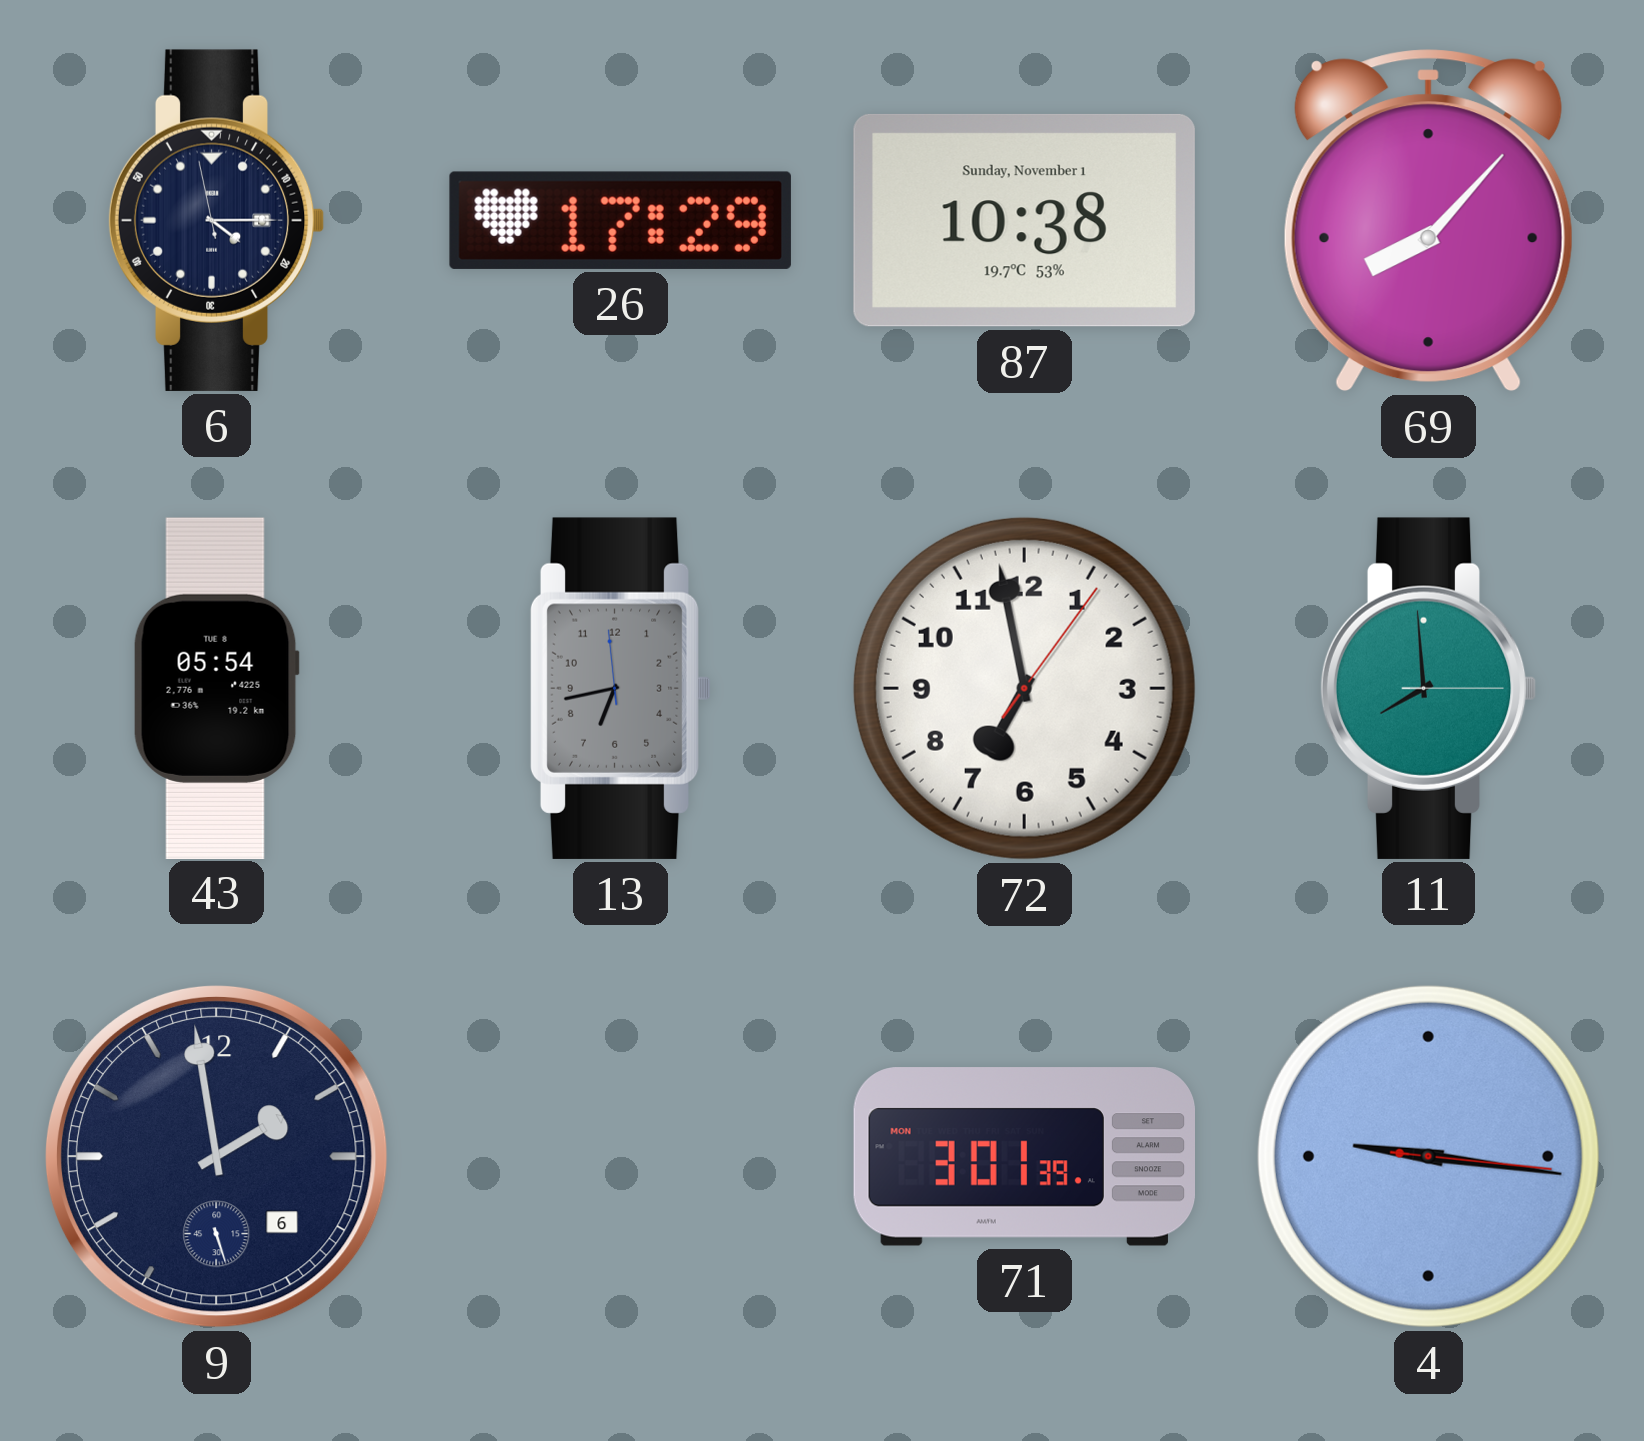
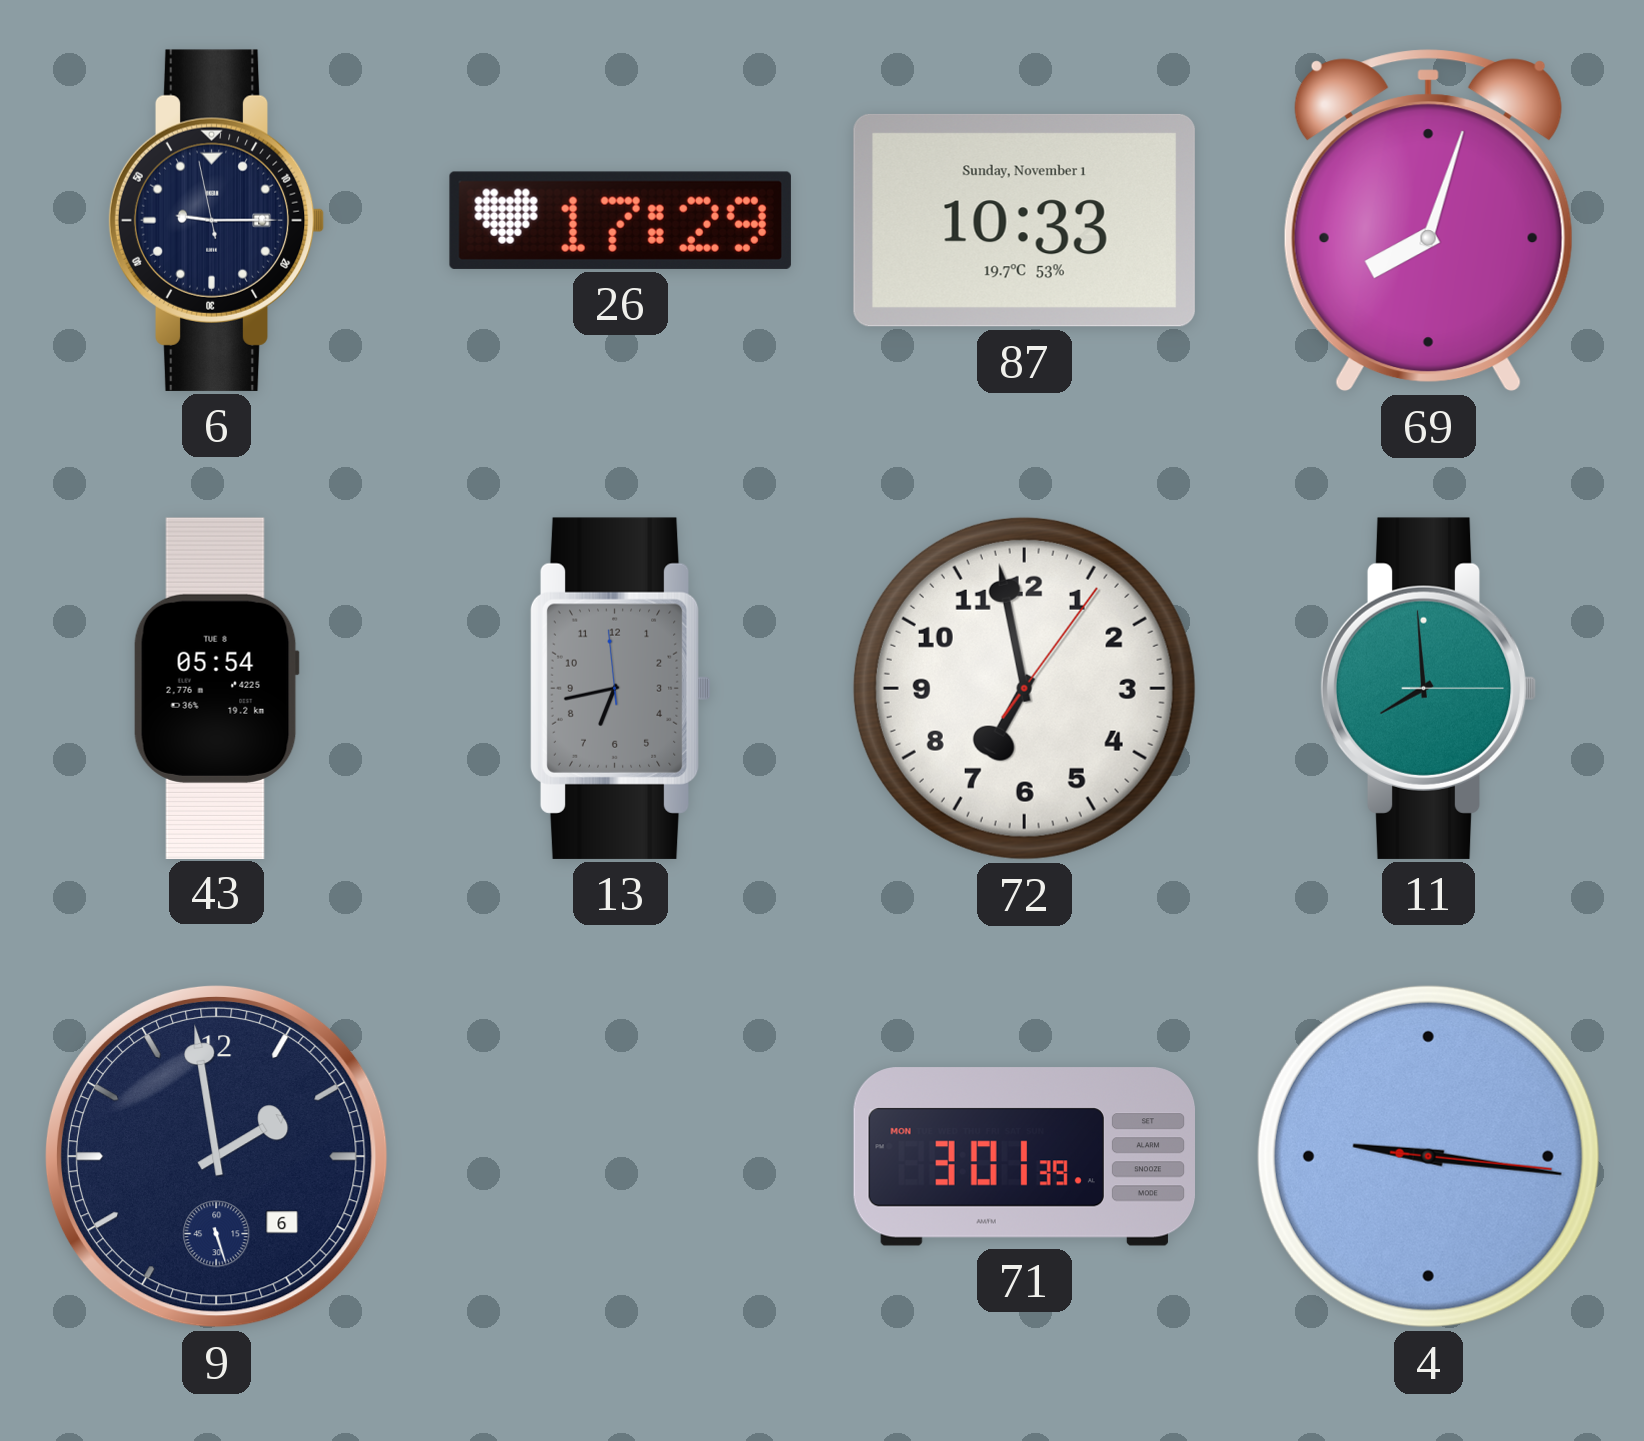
6: 4:14 -> 9:14 (216, 220)
87: 10:38 -> 10:33 (1024, 220)
69: 8:07 -> 8:03 (1428, 221)
